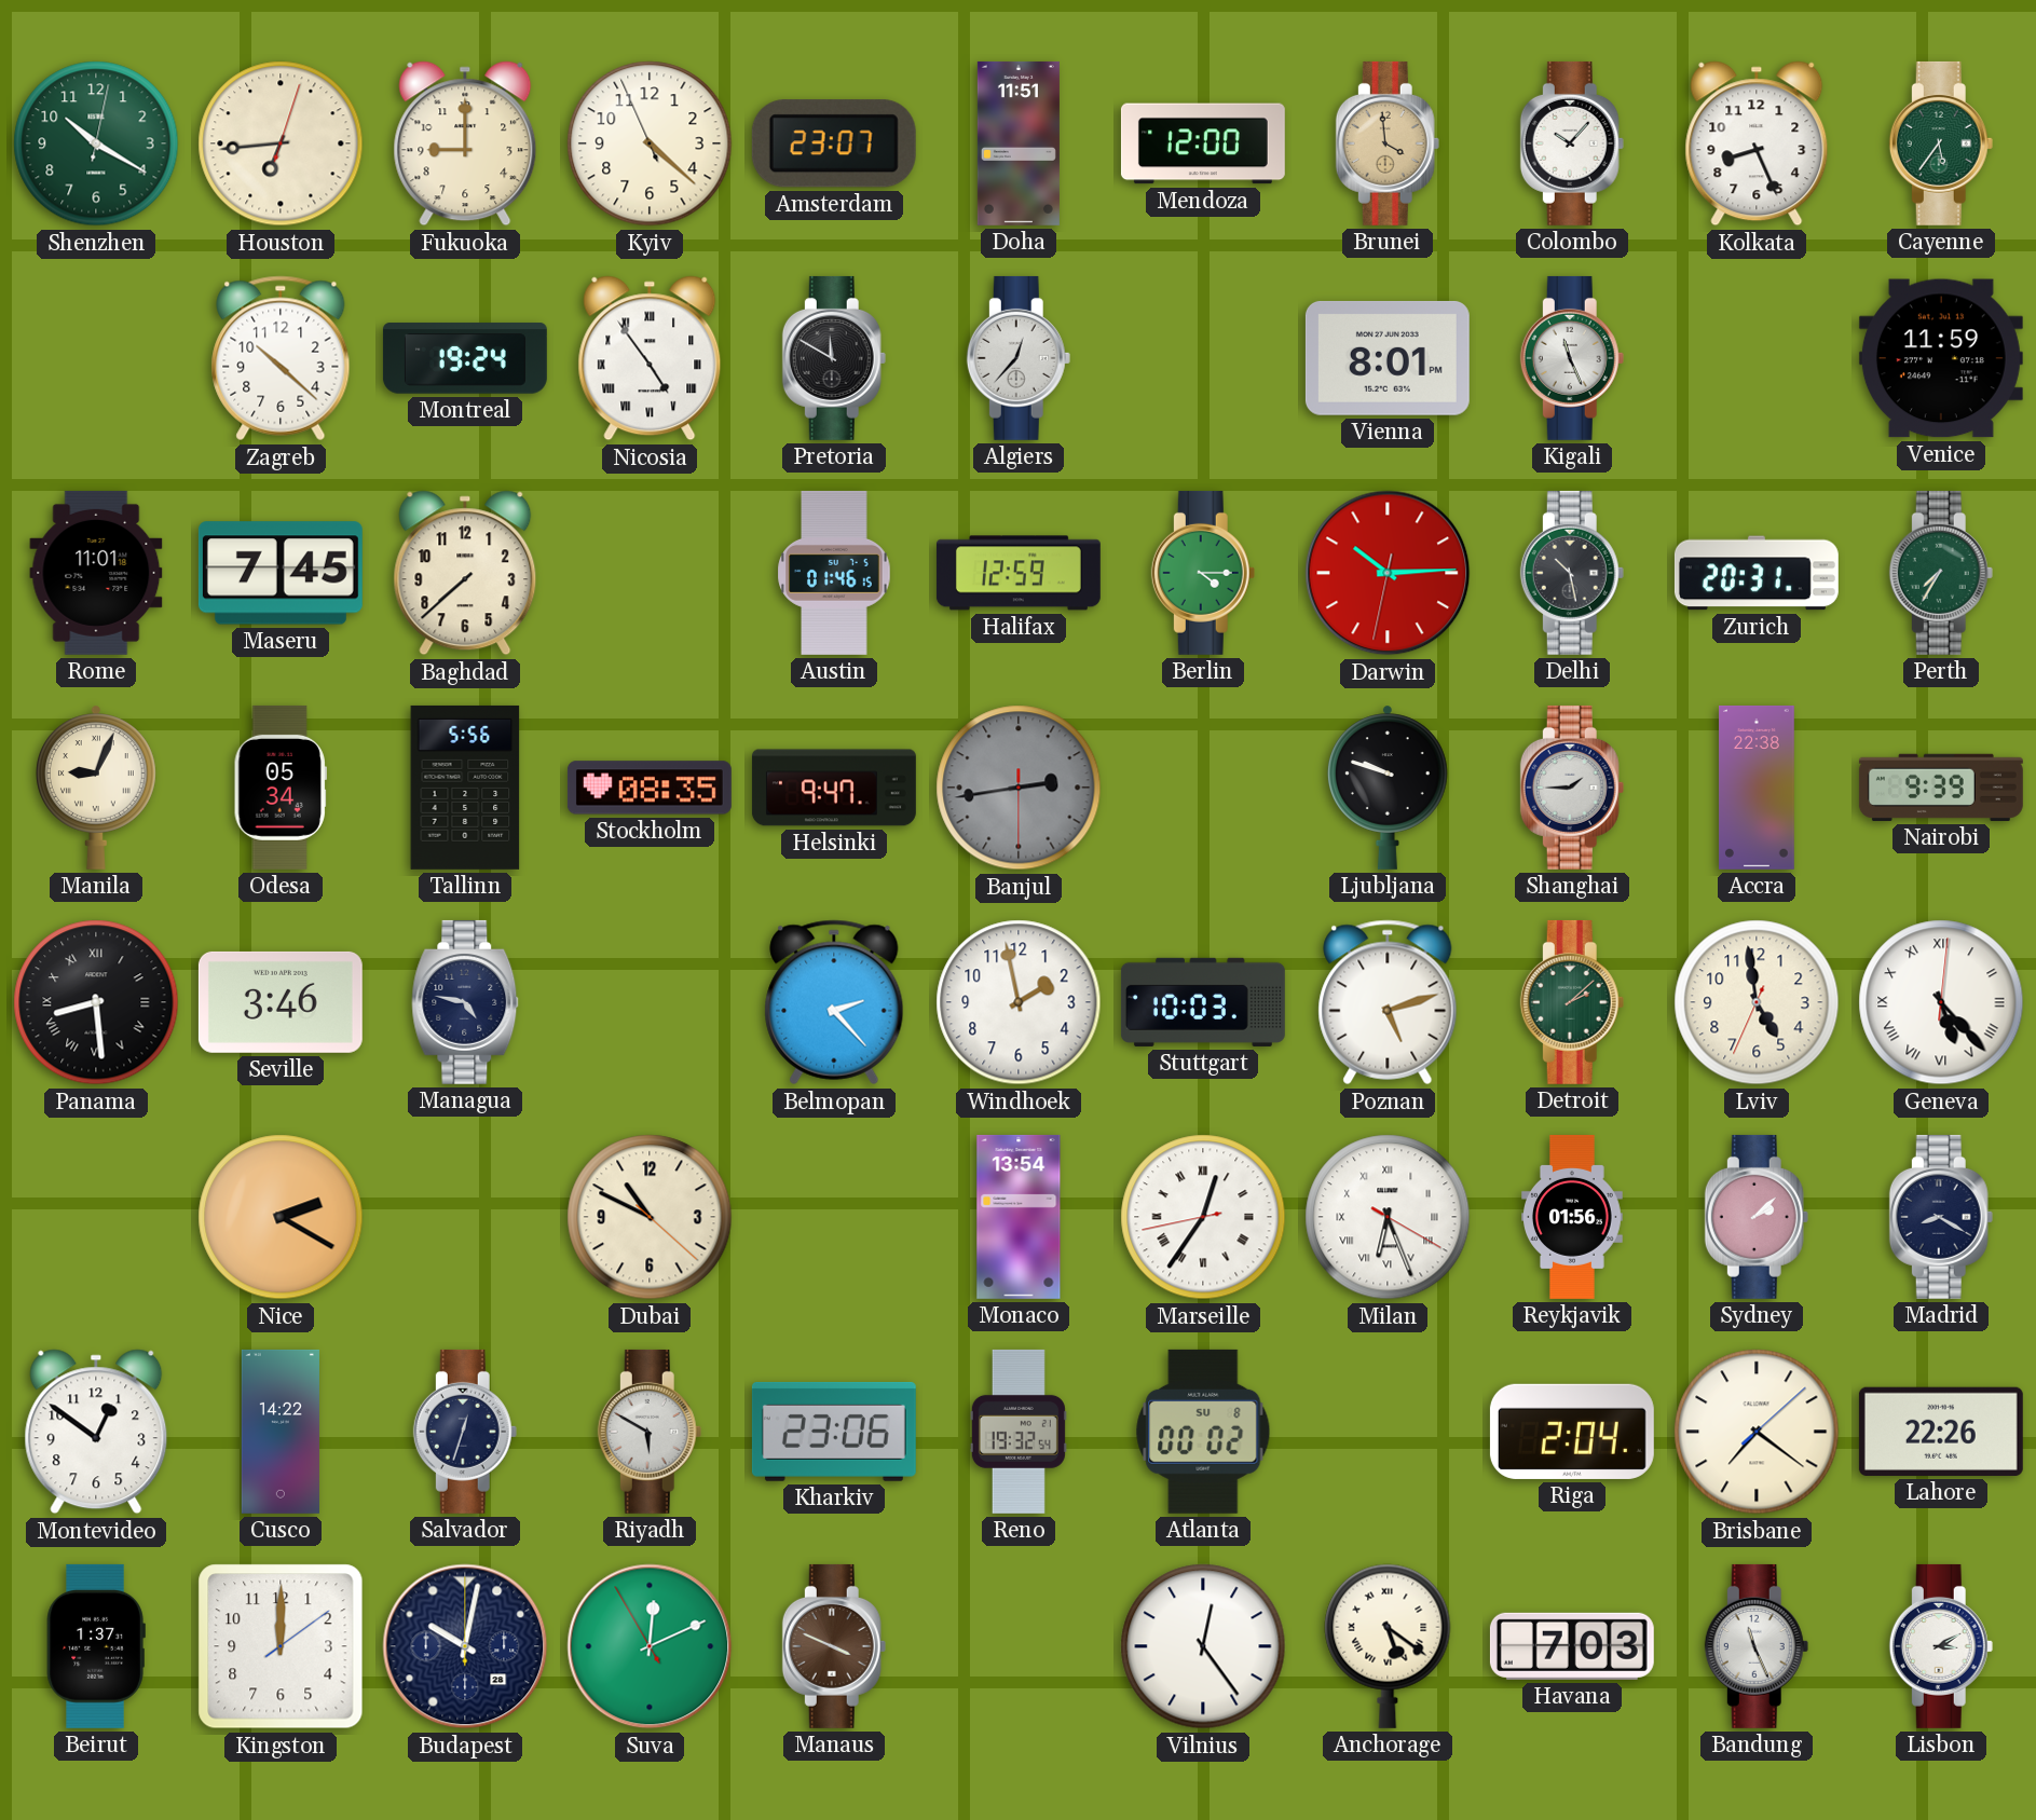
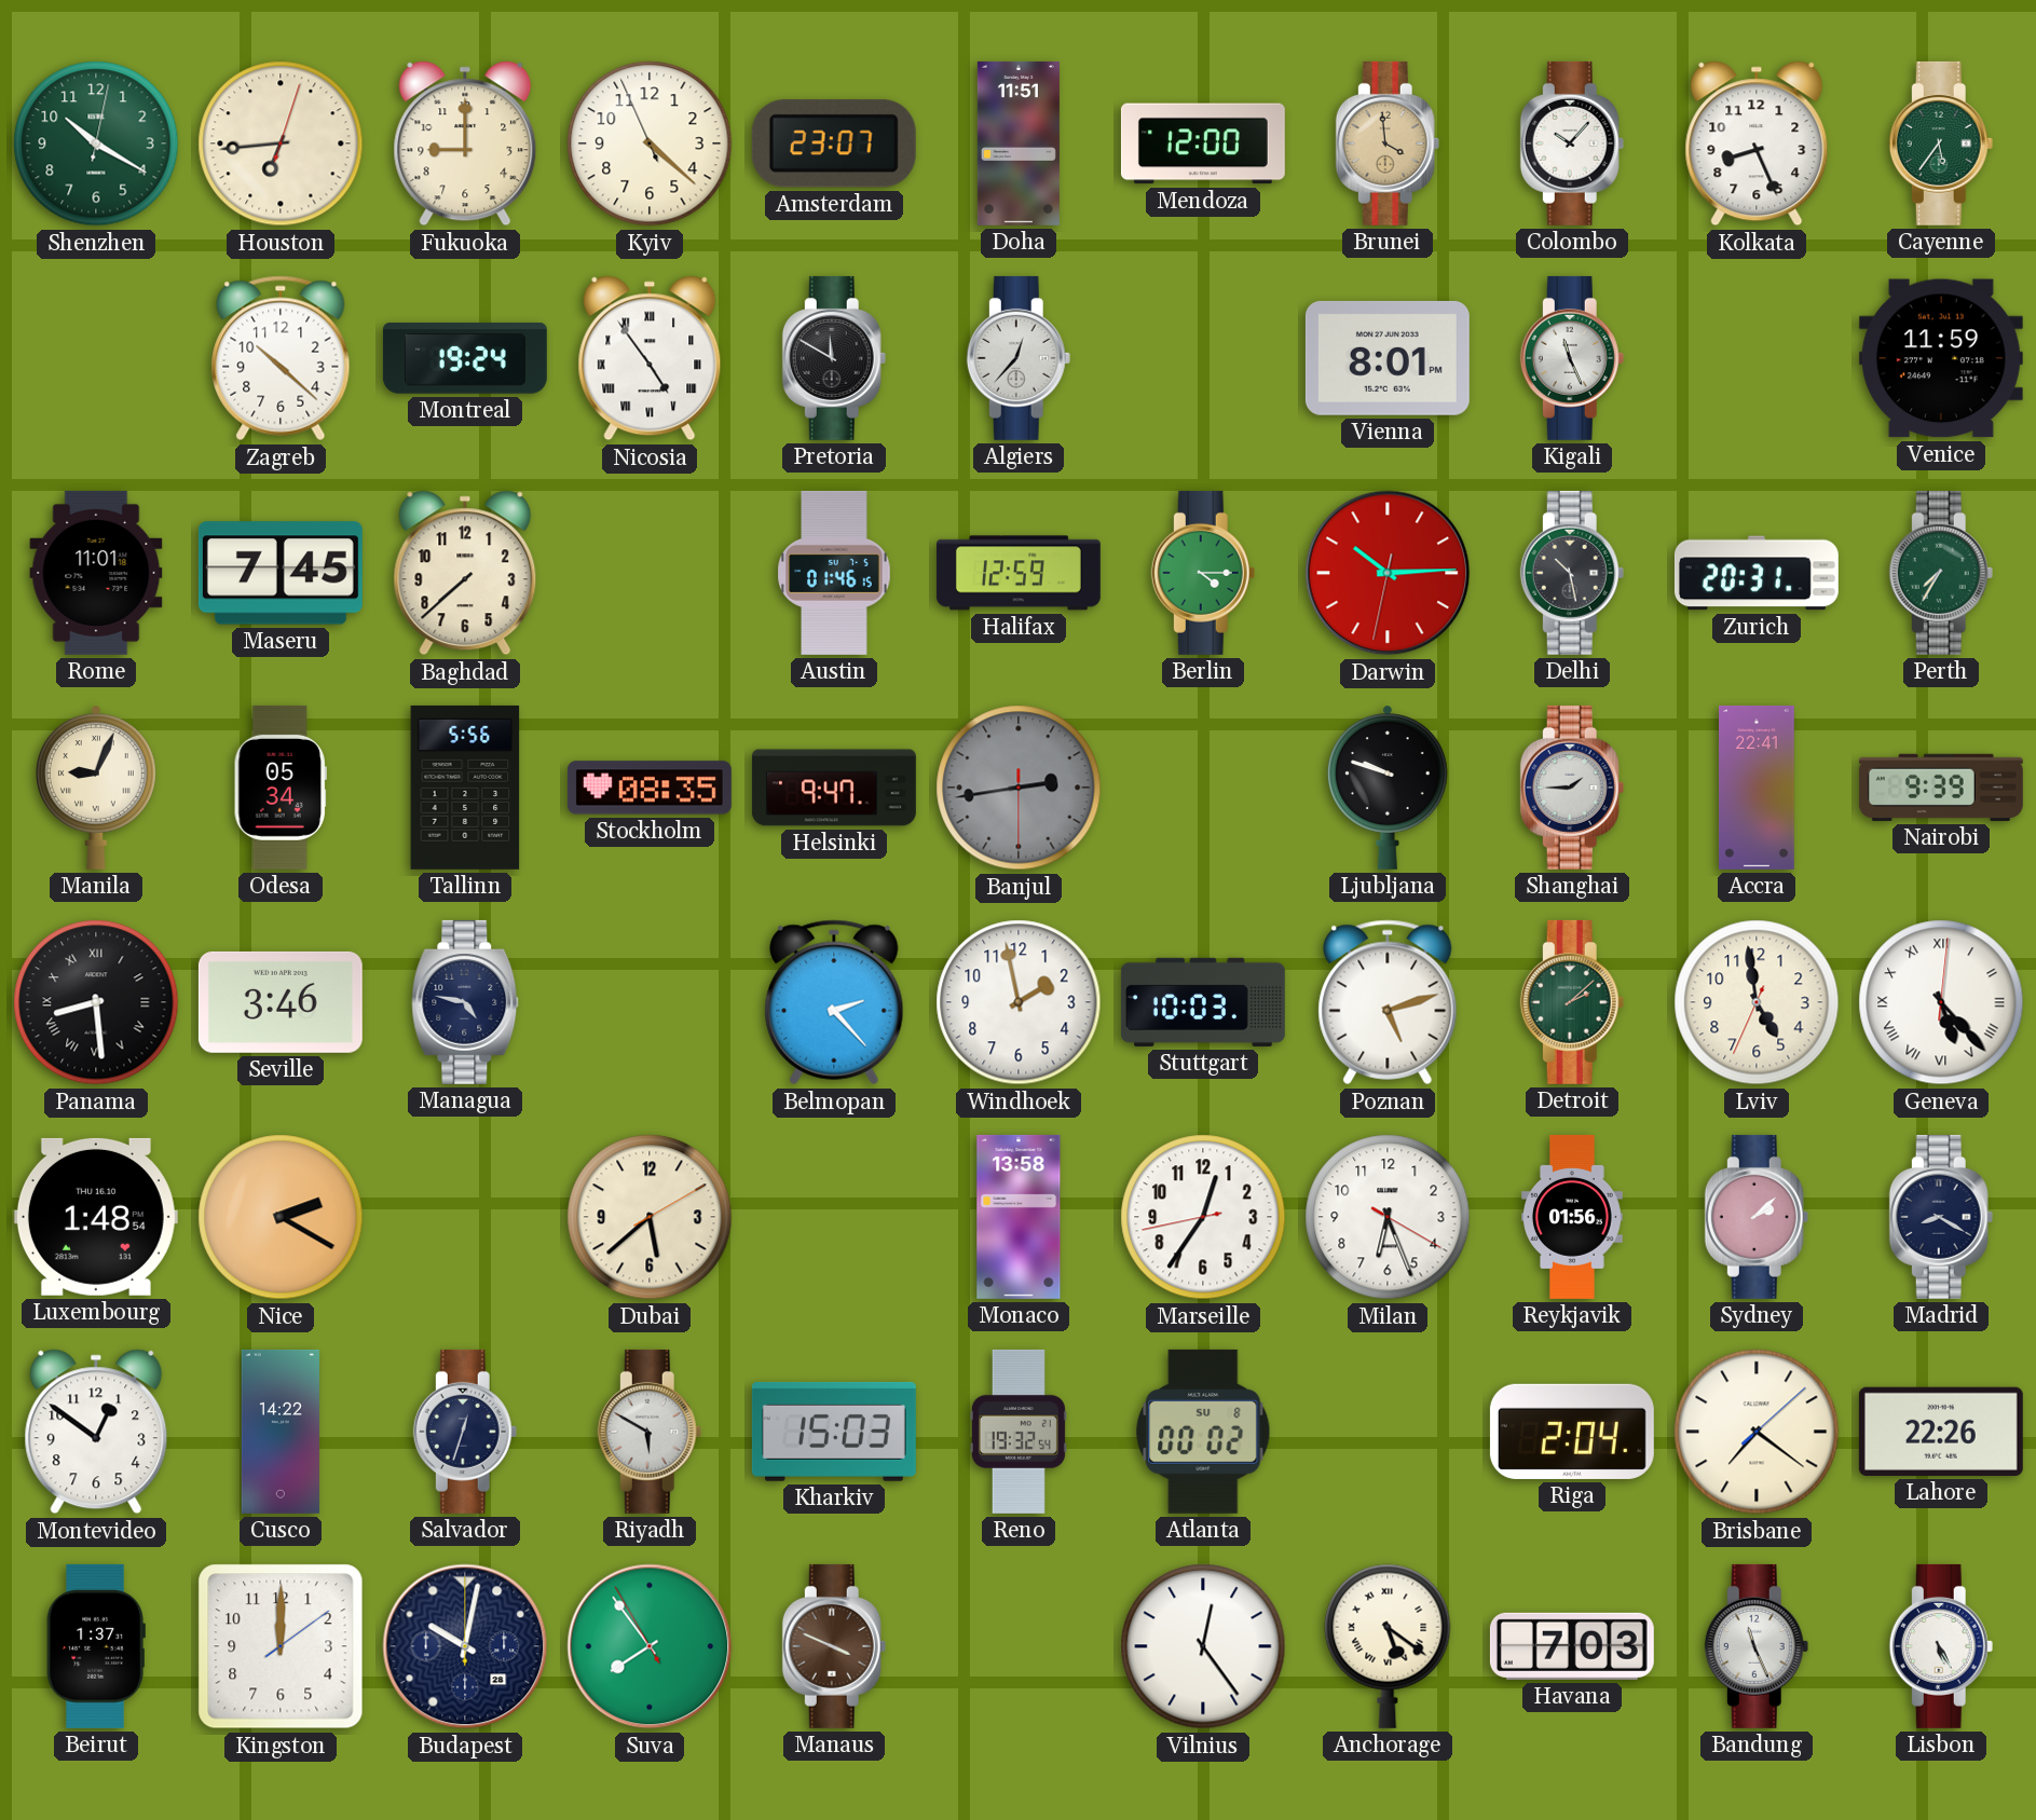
Accra: 22:38 -> 22:41 (1758, 788)
Luxembourg: none -> 1:48 (96, 1217)
Dubai: 10:49 -> 5:38 (650, 1217)
Monaco: 13:54 -> 13:58 (1019, 1217)
Marseille numerals: Roman -> Arabic (1203, 1217)
Milan numerals: Roman -> Arabic (1388, 1217)
Kharkiv: 23:06 -> 15:03 (834, 1432)
Suva: 12:10 -> 7:53 (650, 1646)
Lisbon: 3:10 -> 5:25 (1941, 1646)
